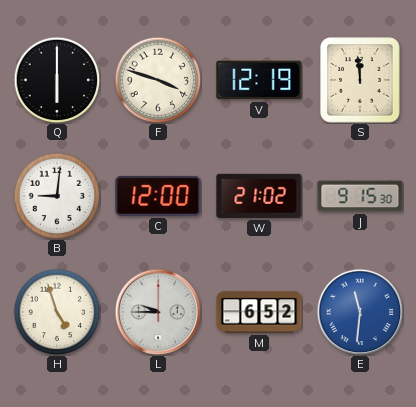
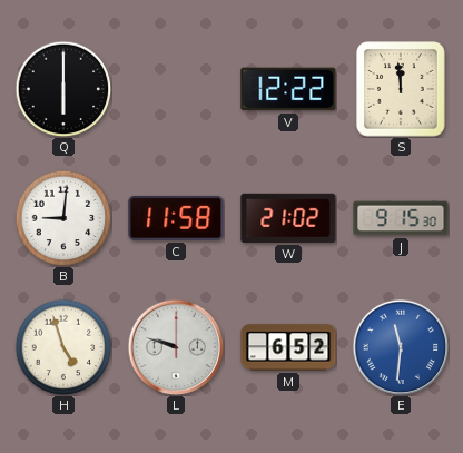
F: 3:48 -> none (158, 80)
V: 12:19 -> 12:22 (288, 89)
C: 12:00 -> 11:58 (176, 218)
L: 9:45 -> 9:48 (176, 347)
